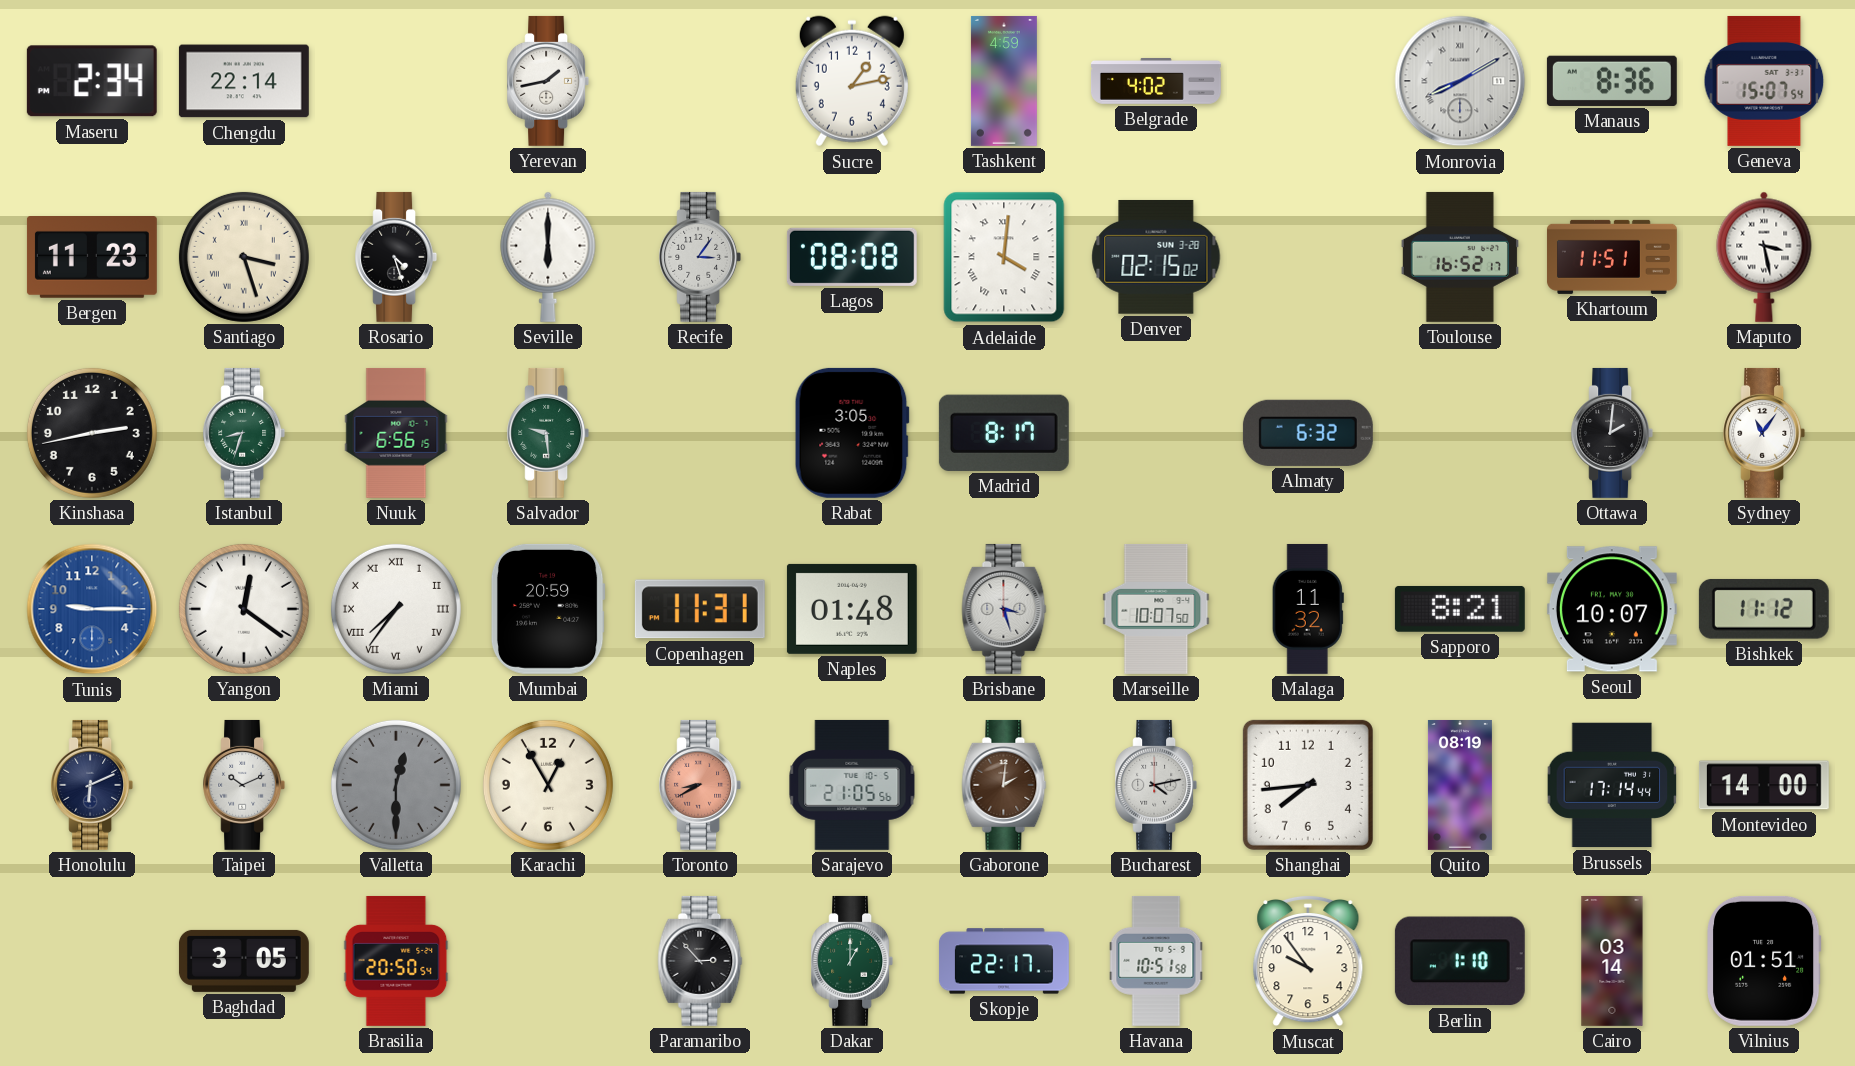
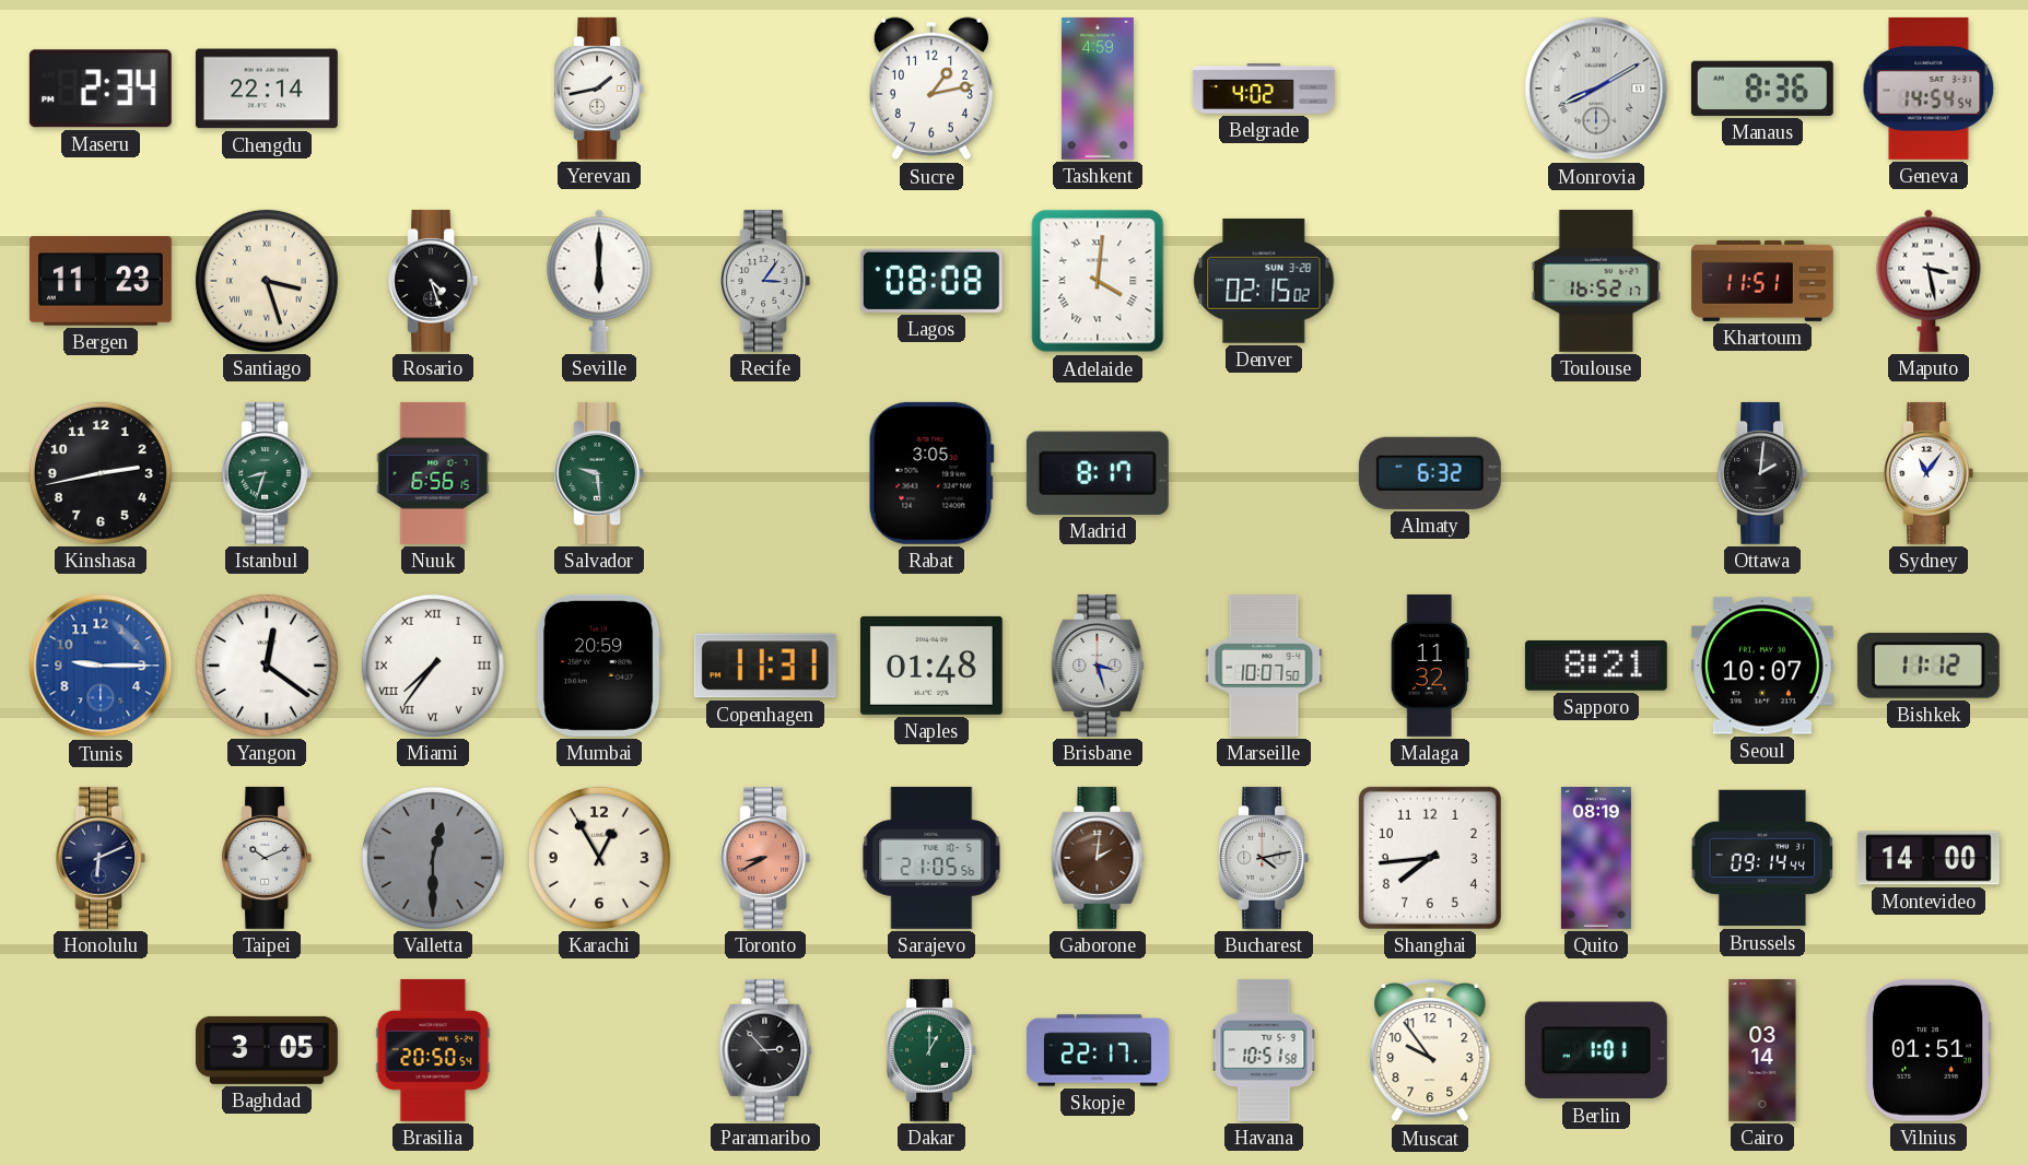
Geneva: 15:07 -> 14:54 (1929, 89)
Brussels: 17:14 -> 09:14 (1762, 858)
Berlin: 1:10 -> 1:01 (1596, 1050)
